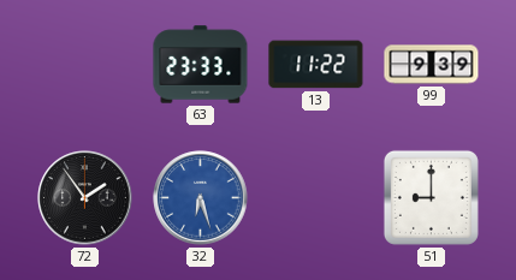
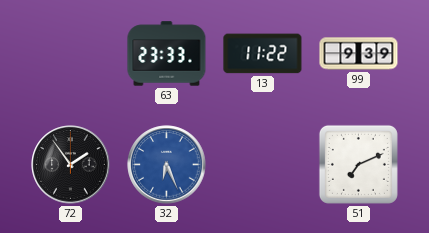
32: 6:27 -> 6:26 (167, 165)
51: 9:00 -> 7:11 (358, 164)
